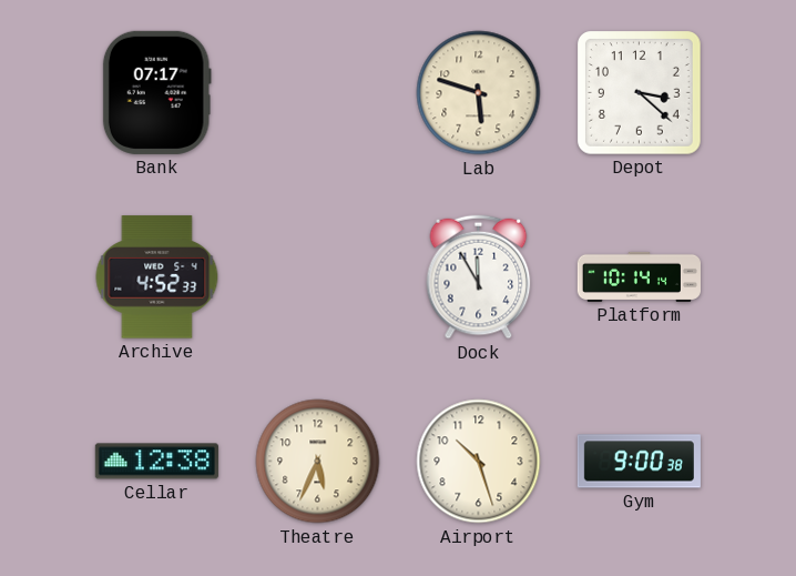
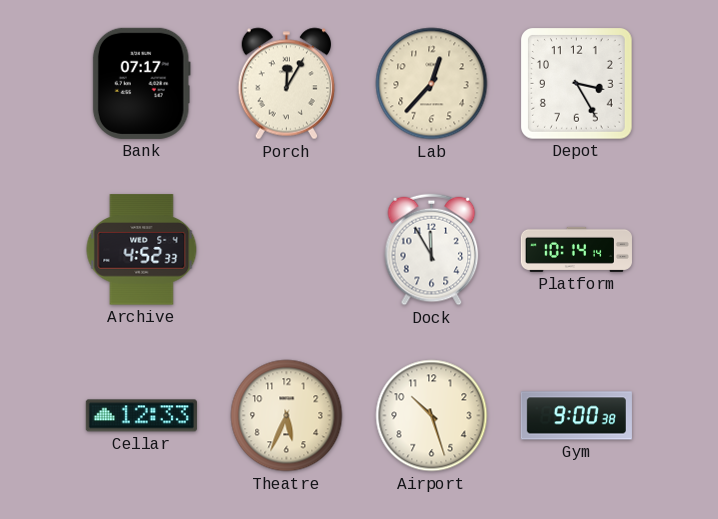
Porch: none -> 12:05 (287, 84)
Lab: 5:48 -> 12:37 (432, 84)
Depot: 3:22 -> 3:25 (577, 84)
Cellar: 12:38 -> 12:33 (141, 416)
